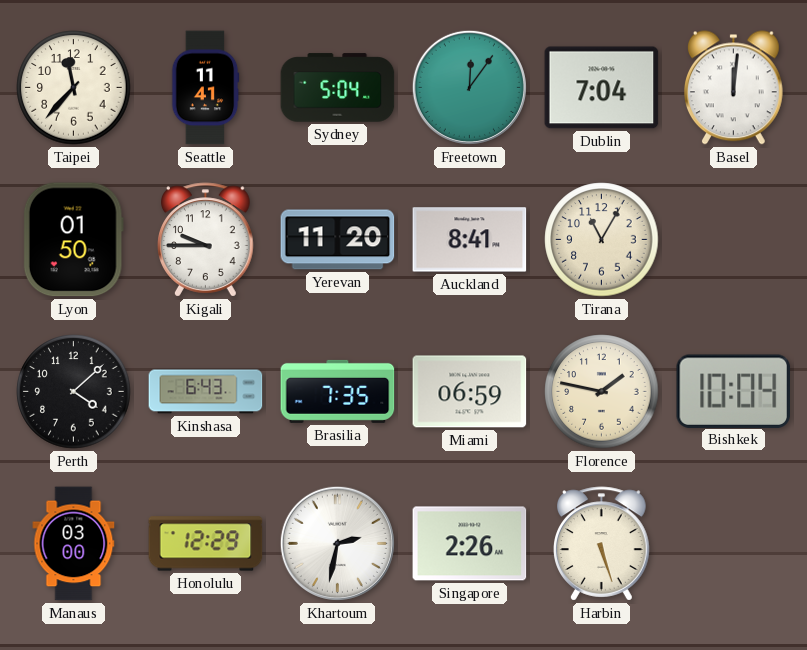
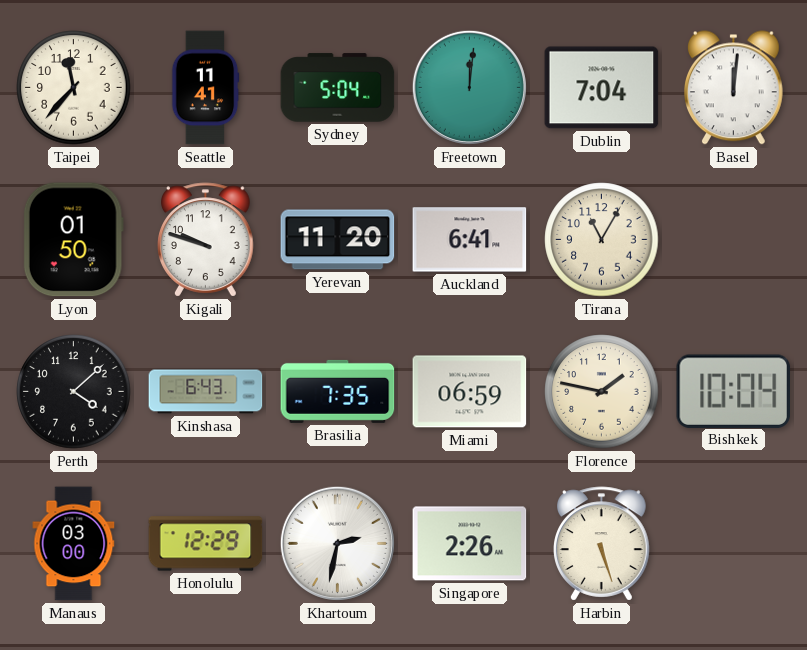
Freetown: 12:06 -> 12:01 (469, 87)
Kigali: 9:45 -> 9:48 (206, 240)
Auckland: 8:41 -> 6:41 (470, 240)
